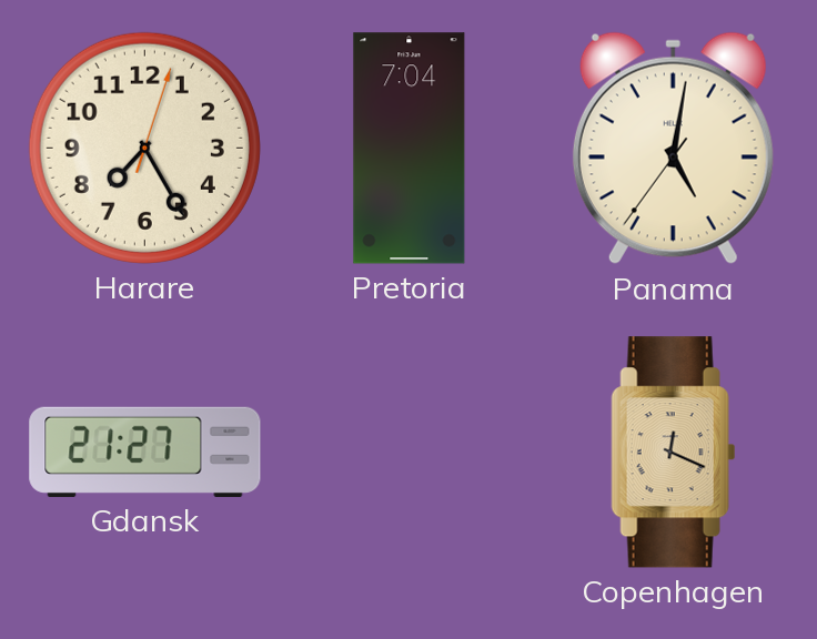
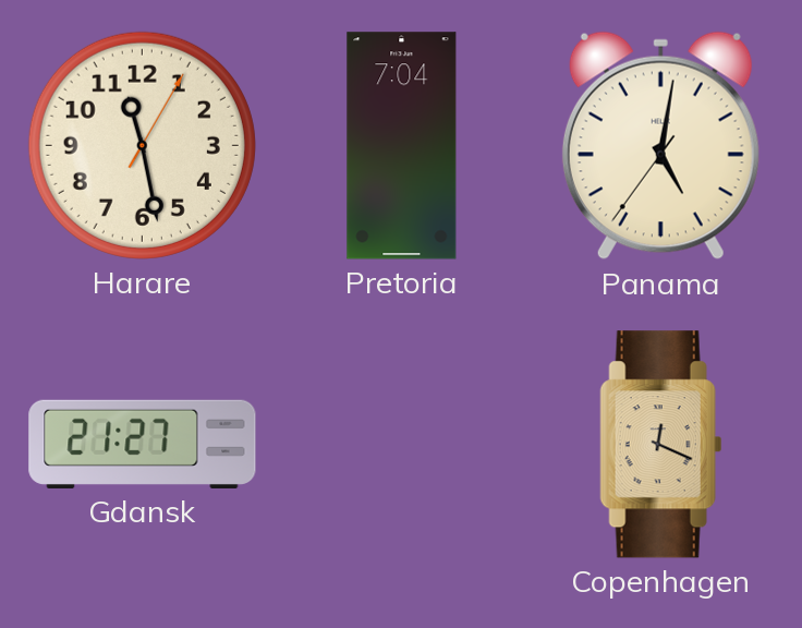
Harare: 7:25 -> 11:28 (142, 145)
